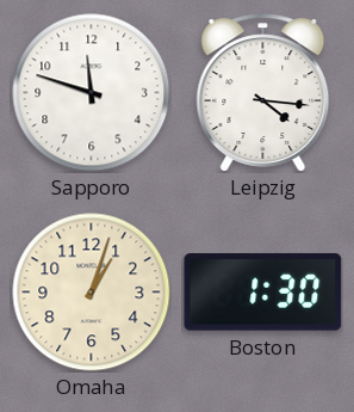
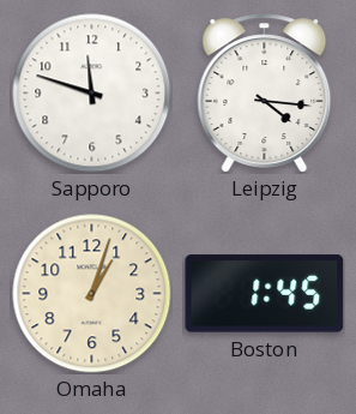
Boston: 1:30 -> 1:45 (265, 294)
